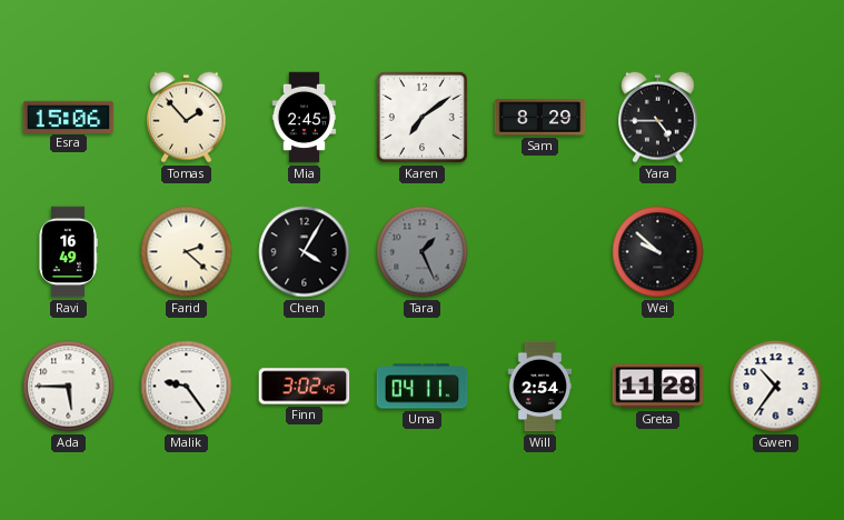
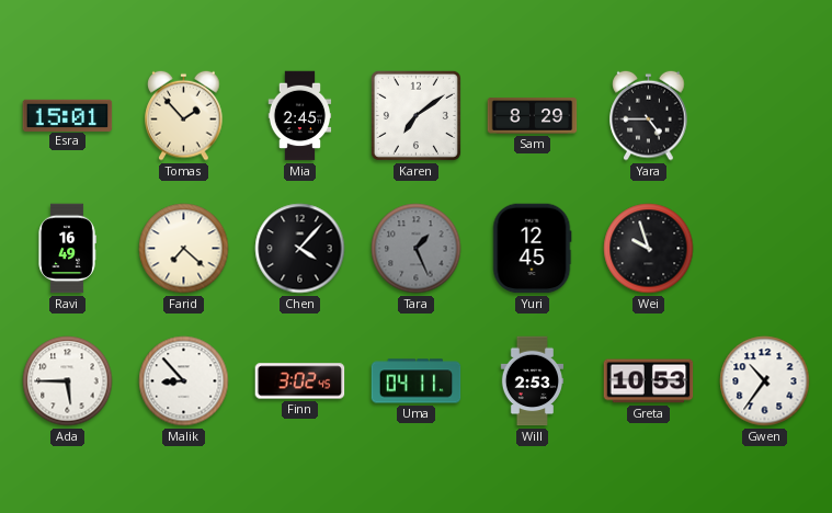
Esra: 15:06 -> 15:01 (68, 115)
Farid: 2:22 -> 7:22 (184, 249)
Chen: 4:05 -> 4:07 (300, 249)
Yuri: none -> 12:45 (532, 249)
Wei: 9:52 -> 9:57 (649, 249)
Malik: 9:24 -> 8:53 (184, 381)
Will: 2:54 -> 2:53 (532, 381)
Greta: 11:28 -> 10:53 (649, 381)
